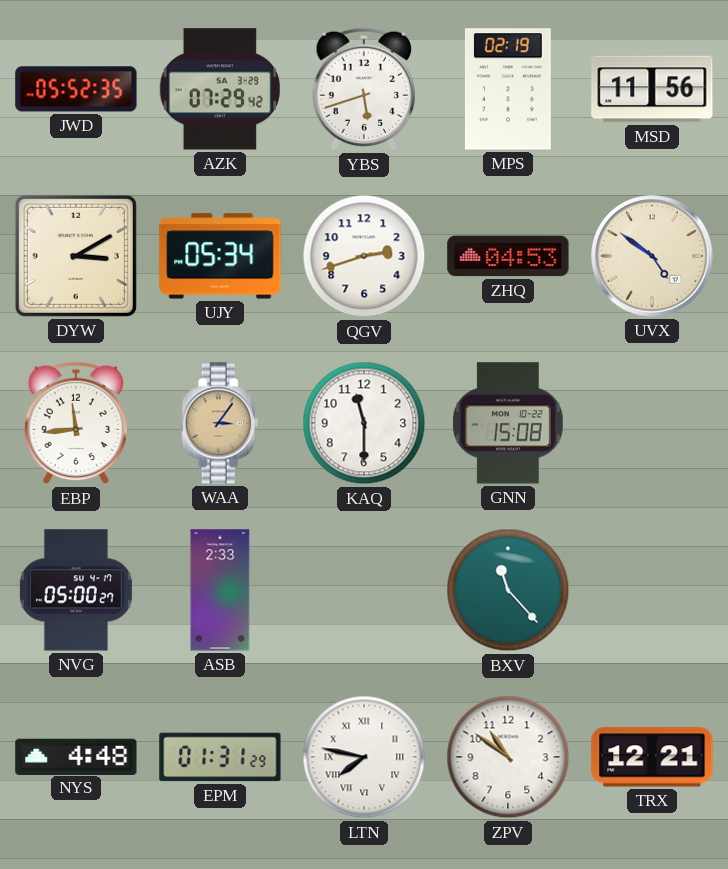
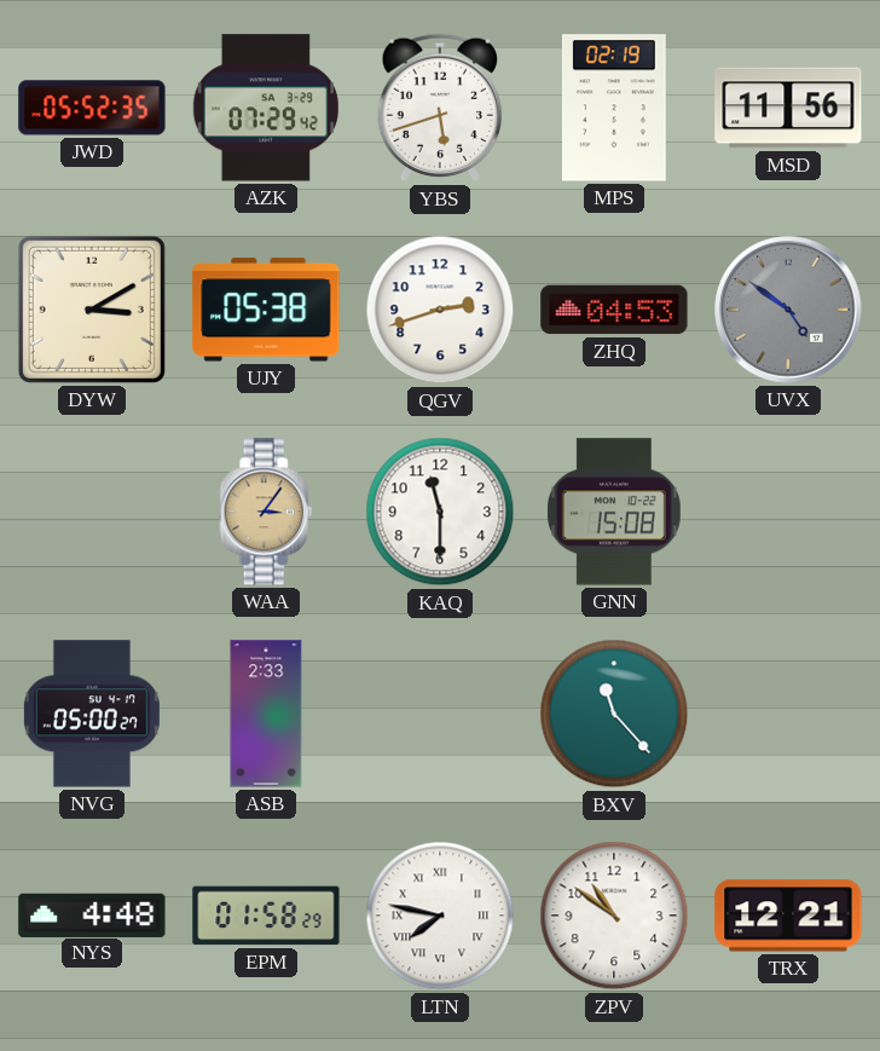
UJY: 05:34 -> 05:38 (266, 310)
UVX dial: cream -> grey (788, 310)
EBP: 11:44 -> none (76, 423)
EPM: 01:31 -> 01:58 (266, 916)
